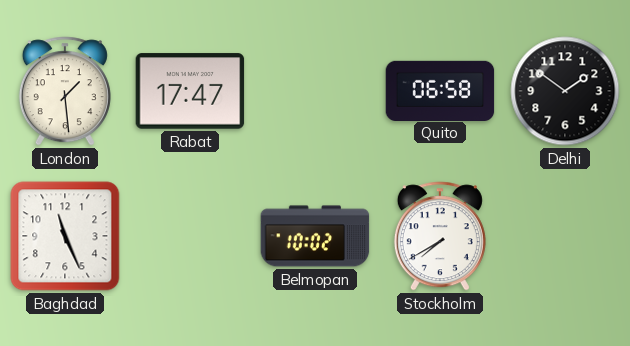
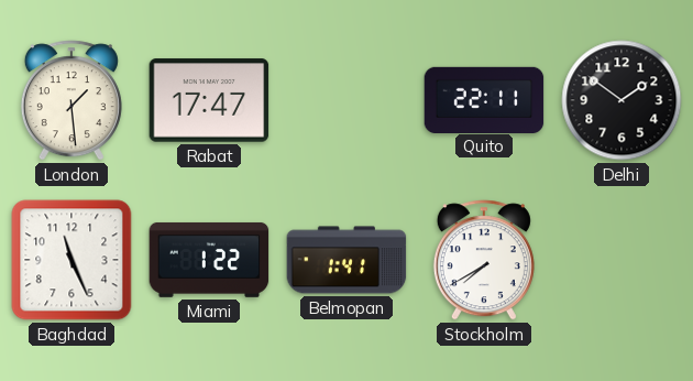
Quito: 06:58 -> 22:11 (484, 99)
Miami: none -> 1:22 (209, 260)
Belmopan: 10:02 -> 1:41 (346, 260)
